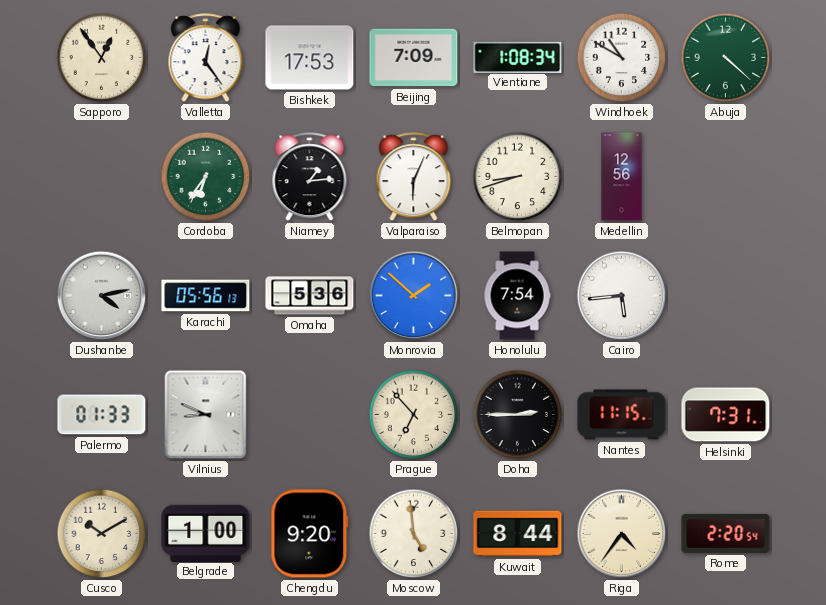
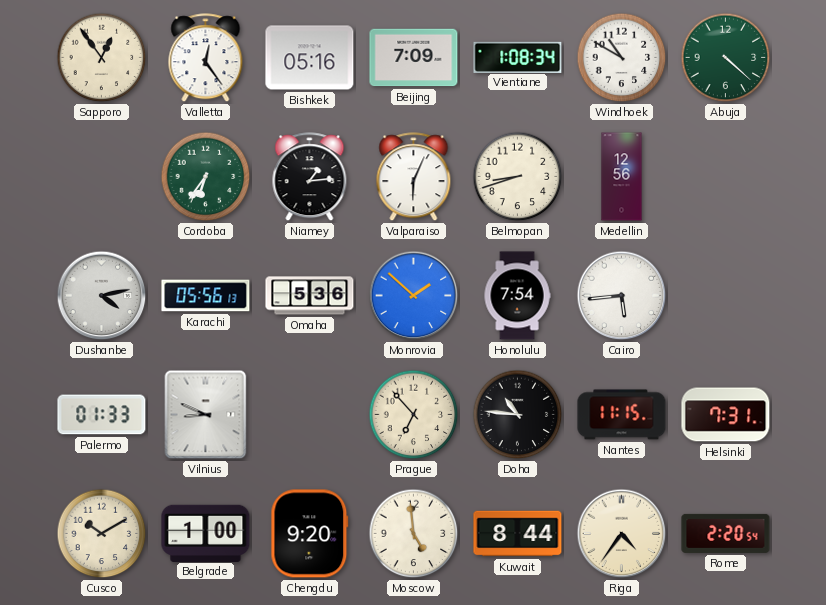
Bishkek: 17:53 -> 05:16 (310, 58)
Doha: 2:45 -> 10:46 (518, 415)
